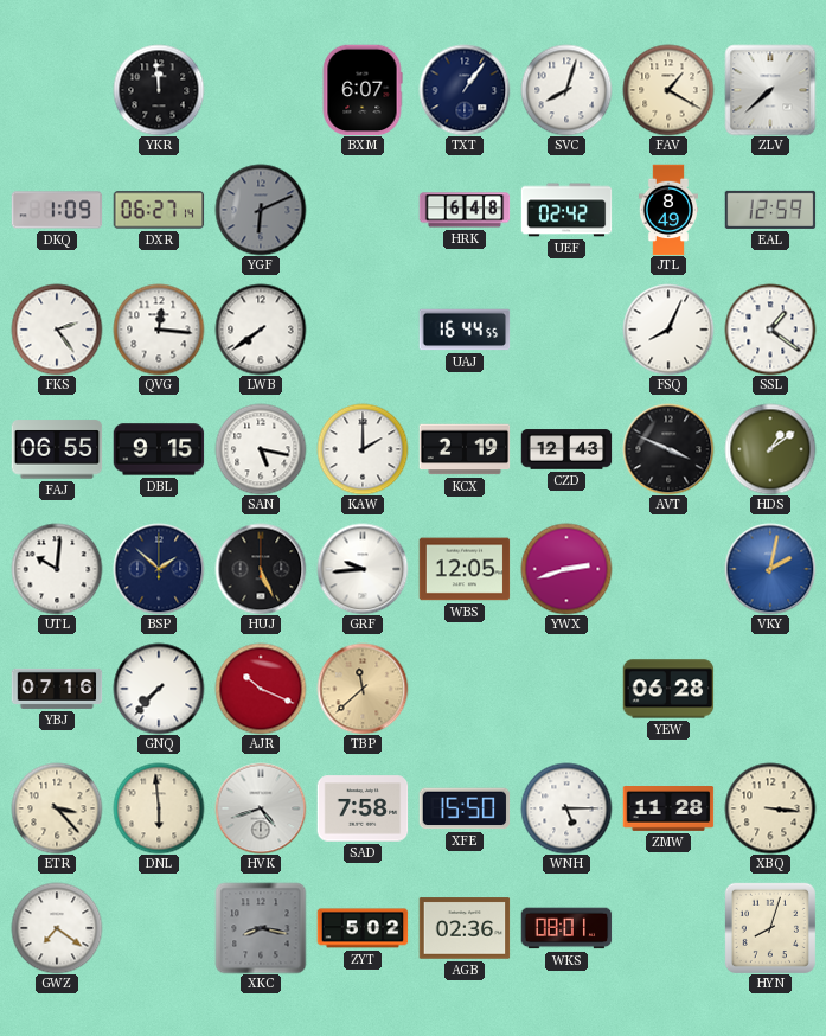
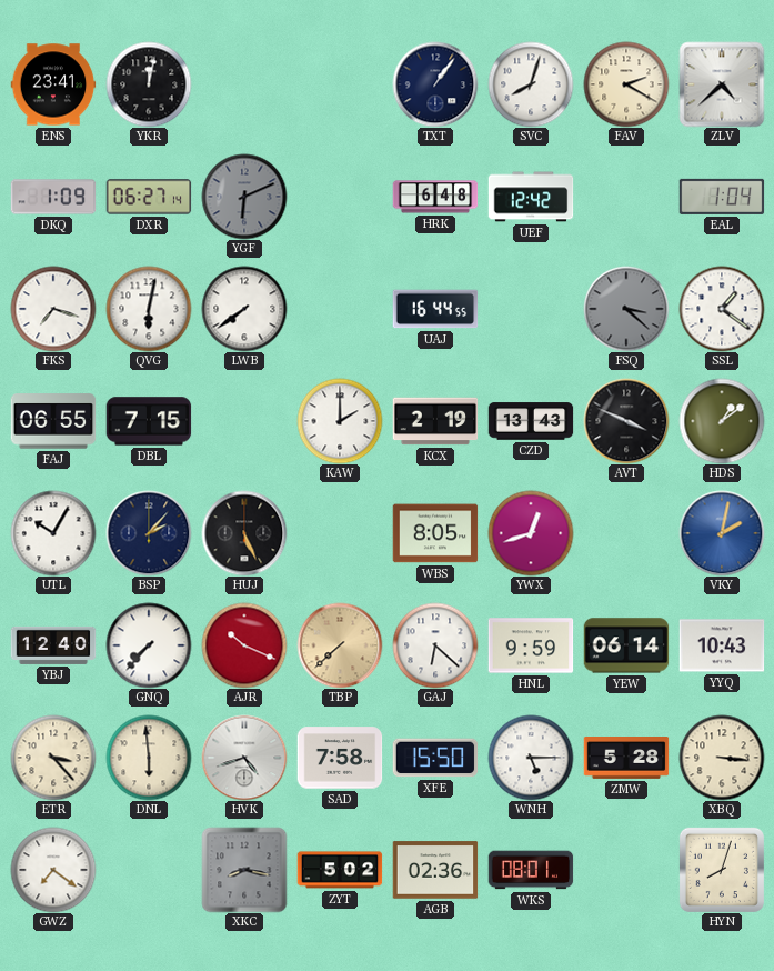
ENS: none -> 23:41 (53, 84)
YKR: 11:59 -> 12:02 (149, 84)
BXM: 6:07 -> none (363, 90)
FAV: 1:20 -> 2:20 (626, 84)
ZLV: 7:38 -> 4:38 (722, 84)
UEF: 02:42 -> 12:42 (531, 197)
JTL: 8:49 -> none (668, 210)
EAL: 12:59 -> 1:04 (722, 197)
FKS: 2:24 -> 7:18 (53, 309)
QVG: 12:16 -> 6:02 (149, 309)
FSQ: 8:04 -> 3:22 (626, 309)
FSQ dial: white -> grey (626, 309)
DBL: 9:15 -> 7:15 (149, 421)
SAN: 5:17 -> none (261, 449)
CZD: 12:43 -> 13:43 (531, 421)
UTL: 10:01 -> 10:05 (53, 533)
BSP: 1:52 -> 2:07 (149, 533)
GRF: 9:44 -> none (363, 569)
WBS: 12:05 -> 8:05 (435, 533)
YWX: 2:42 -> 12:42 (531, 533)
YBJ: 07:16 -> 12:40 (53, 645)
TBP: 11:38 -> 7:38 (340, 645)
GAJ: none -> 6:22 (435, 645)
HNL: none -> 9:59 (531, 645)
YEW: 06:28 -> 06:14 (626, 645)
YYQ: none -> 10:43 (722, 645)
ZMW: 11:28 -> 5:28 (626, 759)
